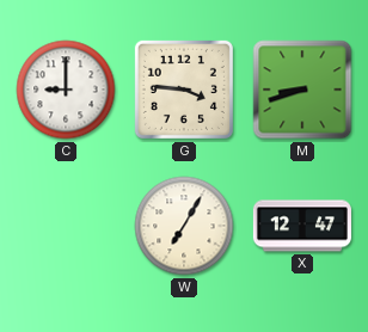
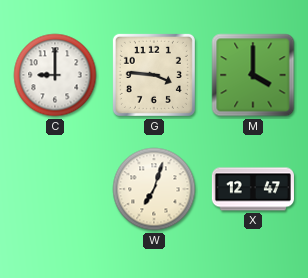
M: 8:42 -> 4:00 (253, 75)
W: 7:05 -> 7:03 (154, 189)
